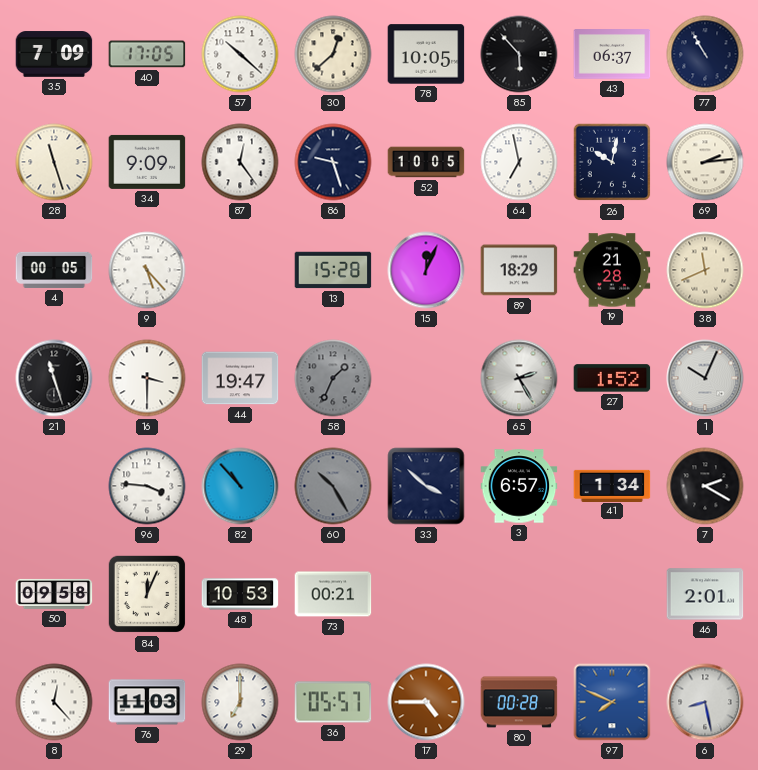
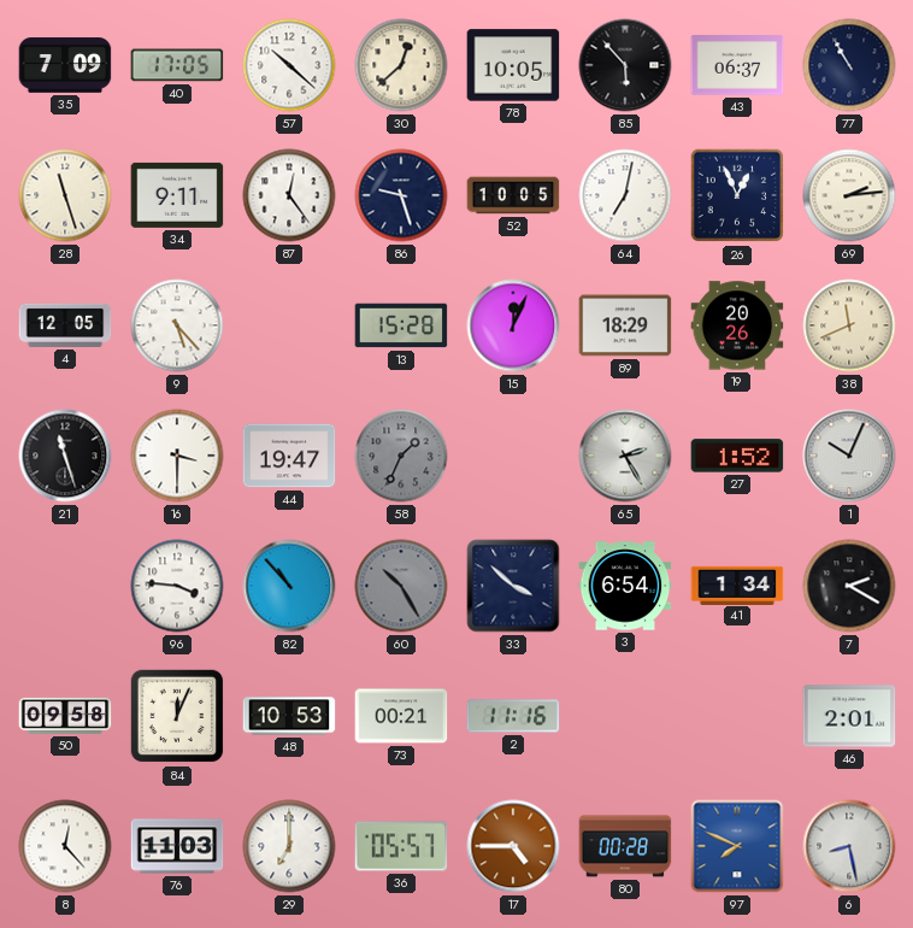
34: 9:09 -> 9:11 (177, 195)
64: 6:58 -> 7:02 (625, 195)
26: 10:02 -> 12:56 (737, 195)
4: 00:05 -> 12:05 (65, 325)
19: 21:28 -> 20:26 (737, 325)
3: 6:57 -> 6:54 (625, 586)
2: none -> 11:16 (513, 716)
